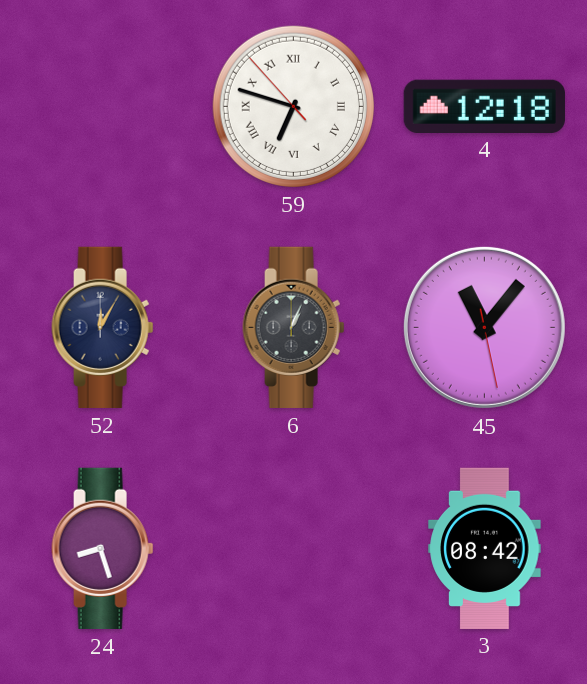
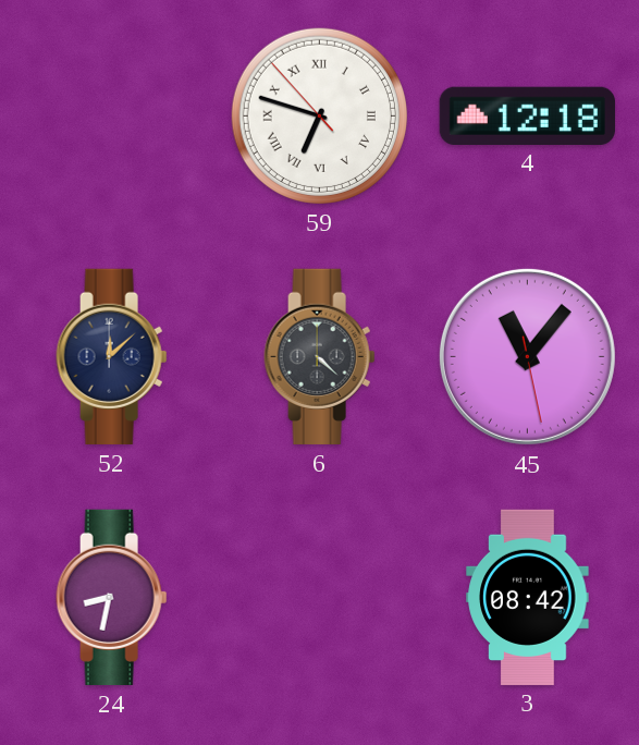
52: 12:05 -> 12:08 (112, 356)
6: 1:04 -> 4:22 (320, 356)
24: 8:27 -> 8:32 (112, 597)
